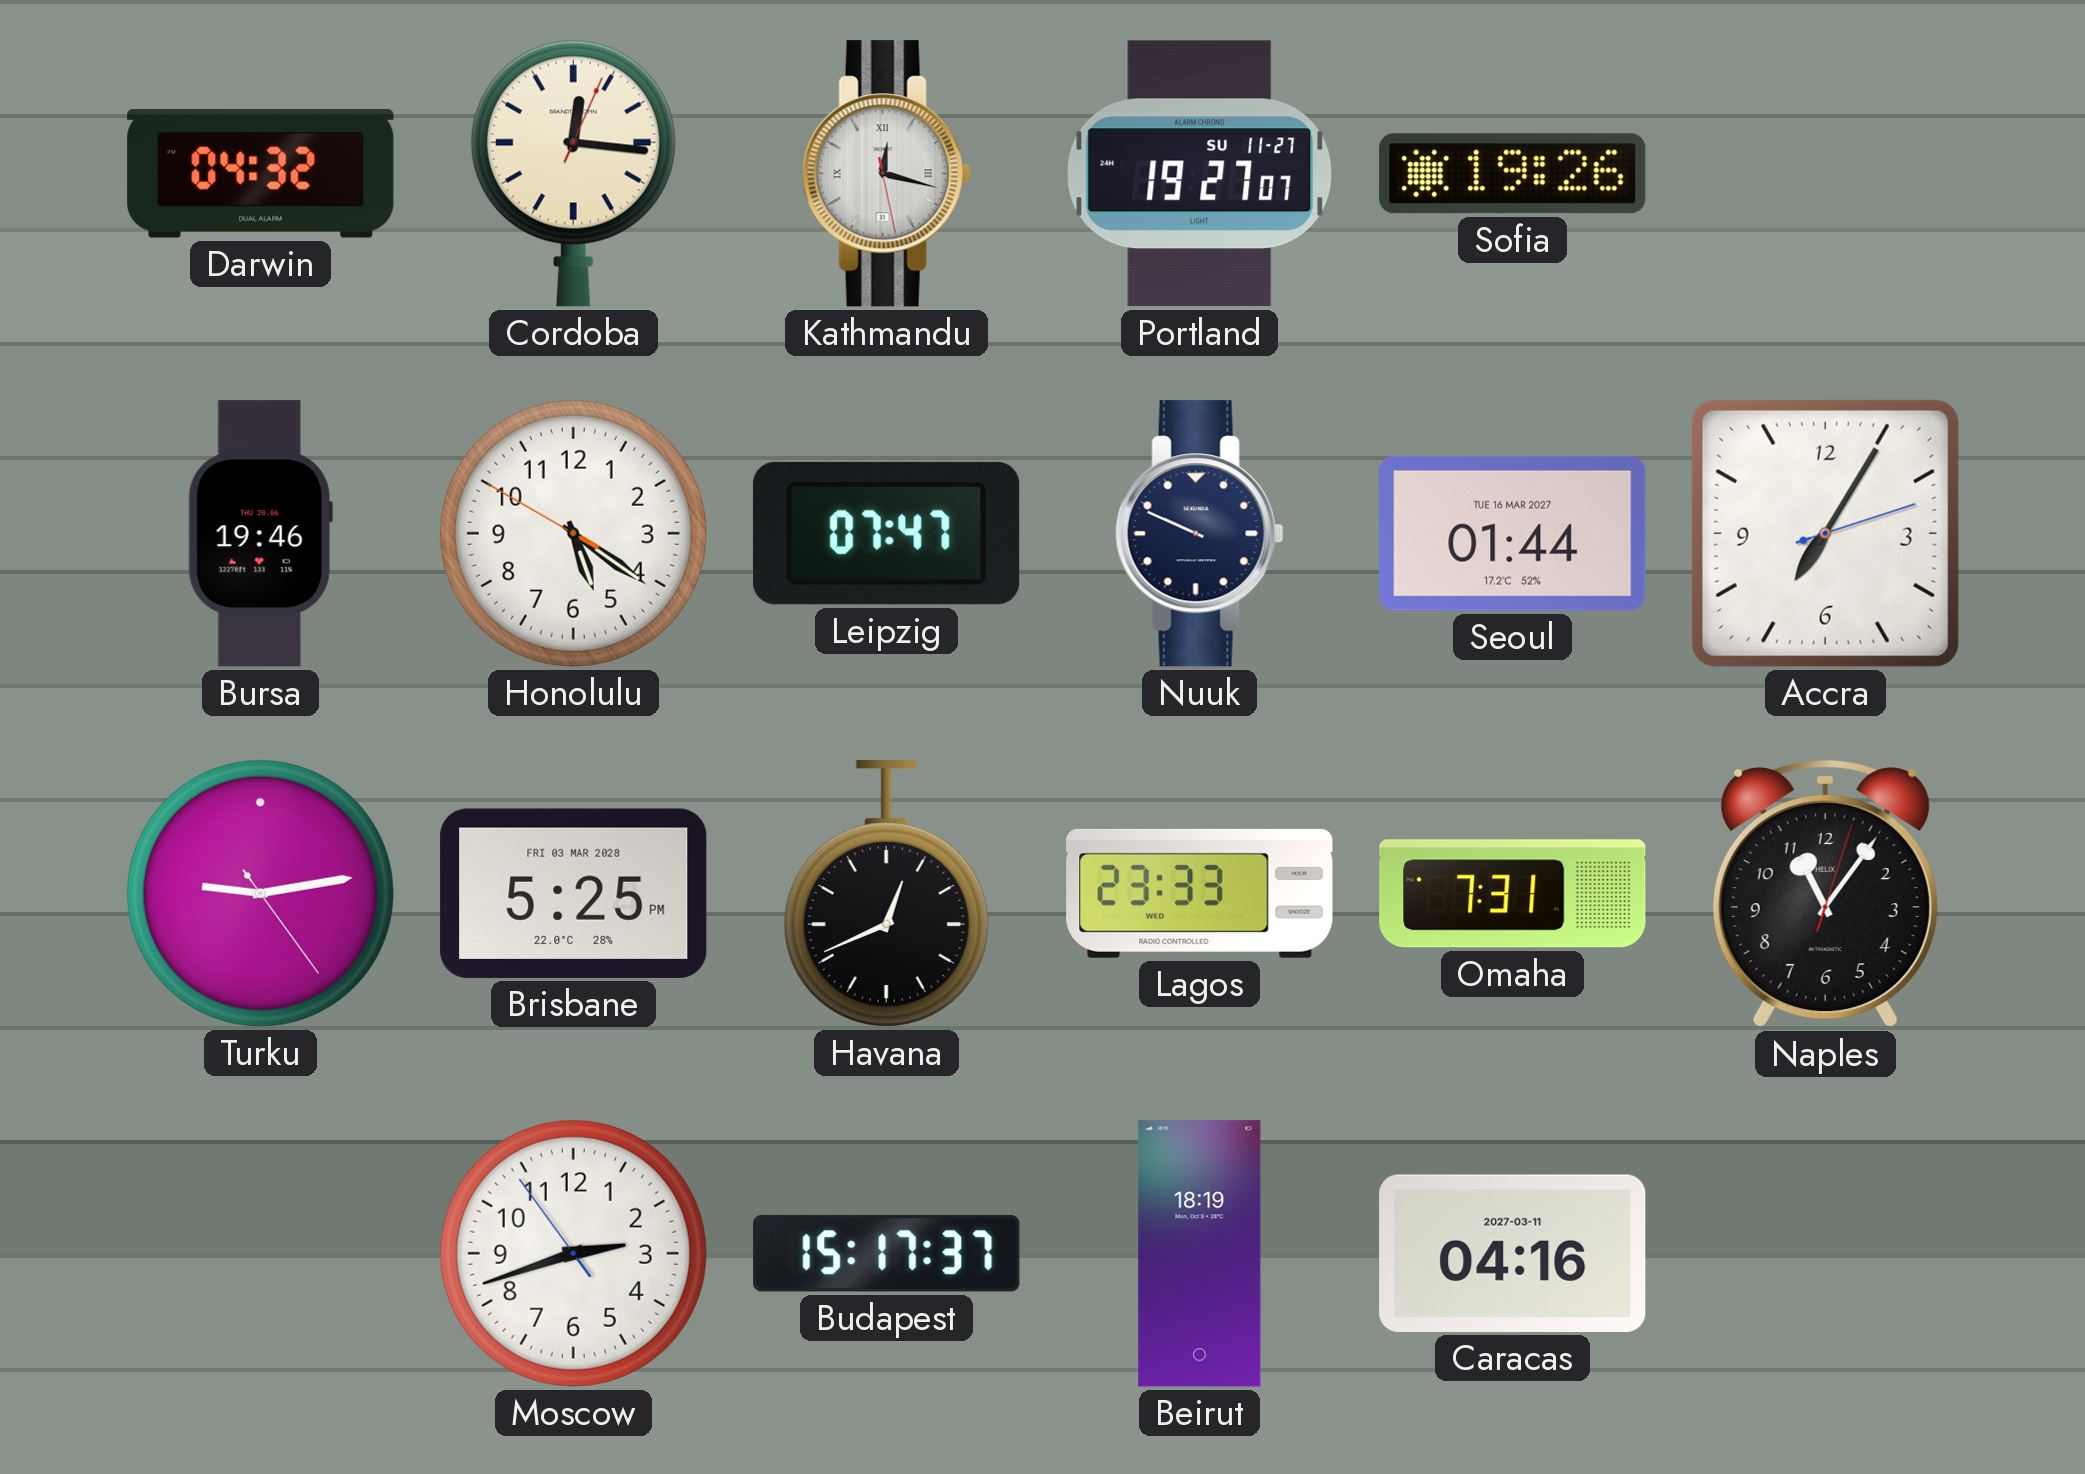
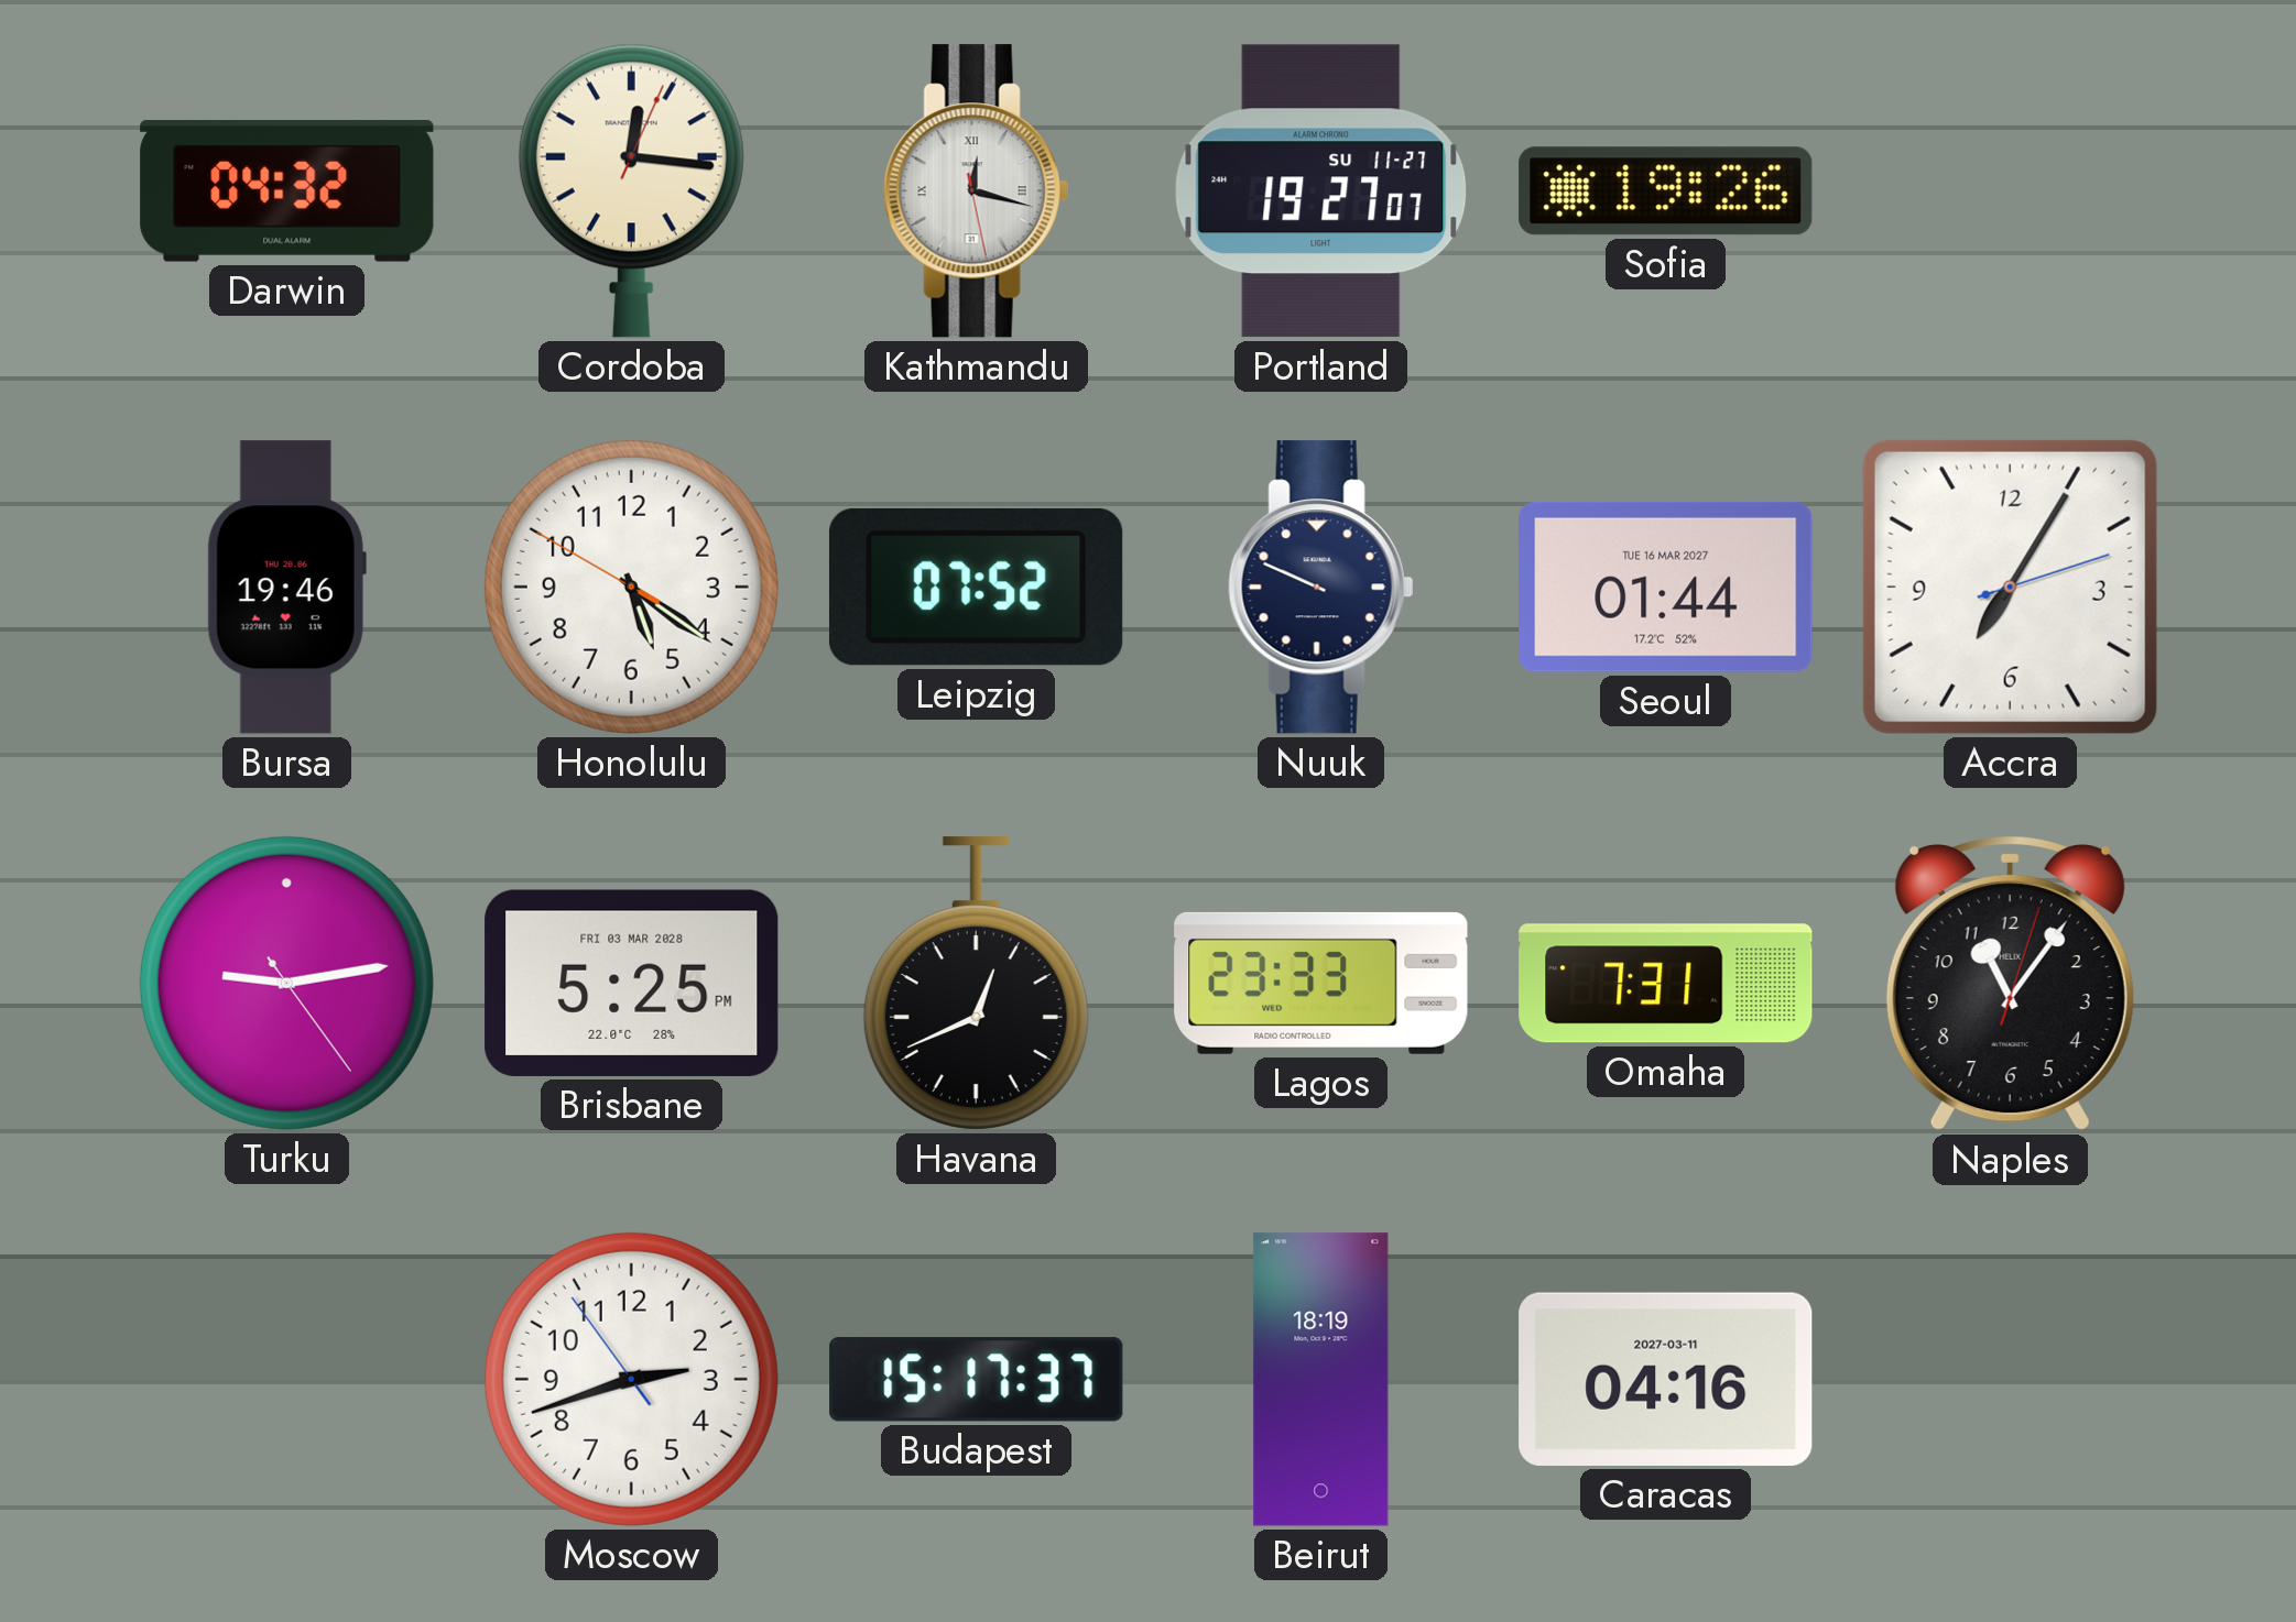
Leipzig: 07:47 -> 07:52 (976, 587)
